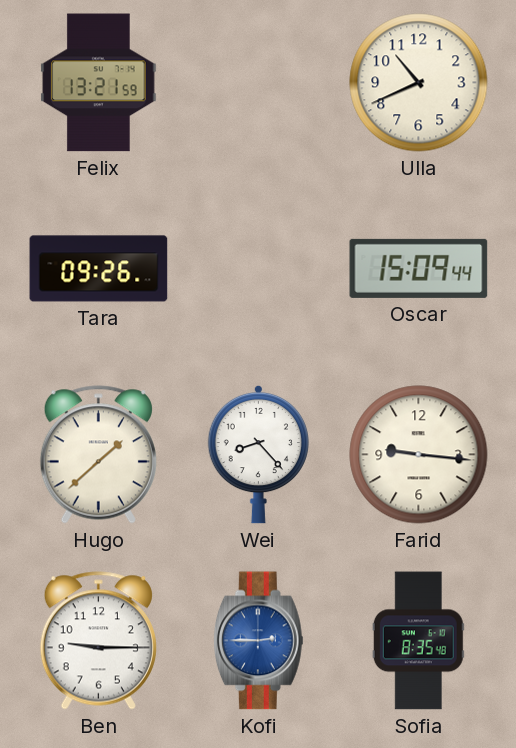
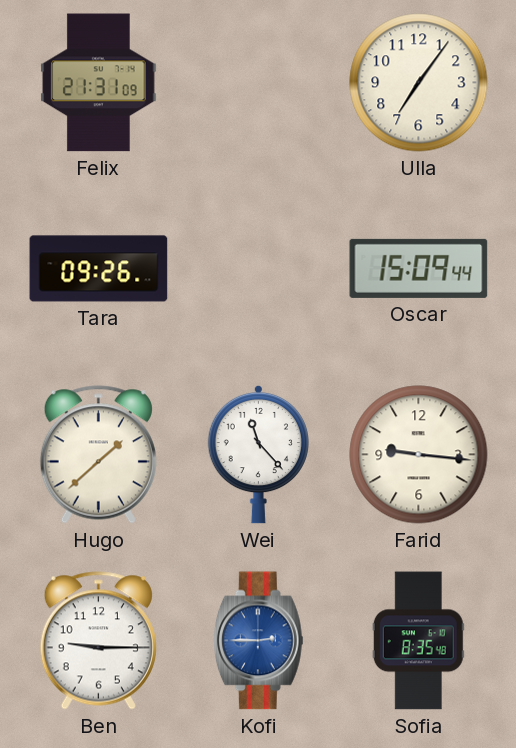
Felix: 13:21 -> 21:31 (99, 83)
Ulla: 10:41 -> 7:06 (419, 83)
Wei: 8:23 -> 11:23 (258, 454)
